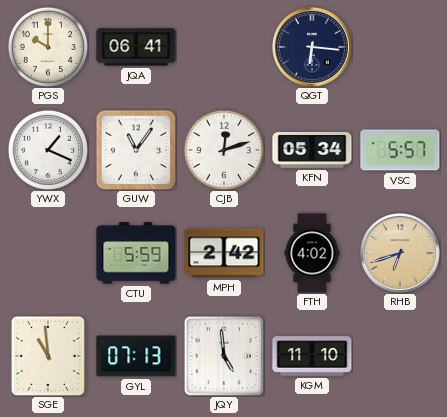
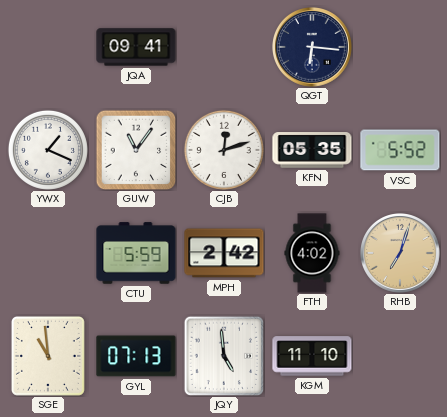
PGS: 10:00 -> none (48, 47)
JQA: 06:41 -> 09:41 (136, 47)
KFN: 05:34 -> 05:35 (312, 150)
VSC: 5:57 -> 5:52 (400, 150)
RHB: 6:42 -> 7:03 (401, 254)
